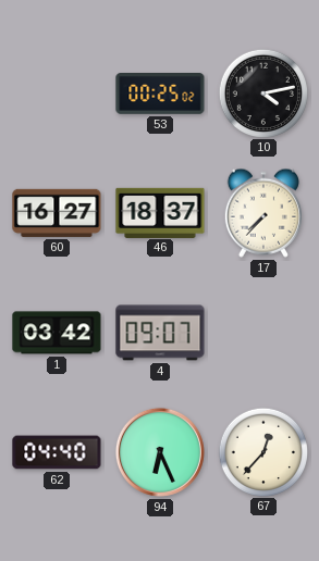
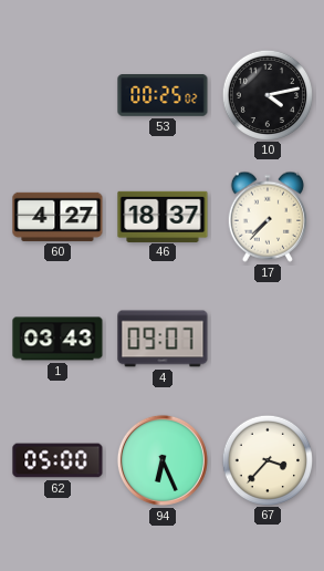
60: 16:27 -> 4:27 (58, 217)
1: 03:42 -> 03:43 (58, 339)
62: 04:40 -> 05:00 (58, 460)
67: 12:37 -> 3:37 (266, 459)
